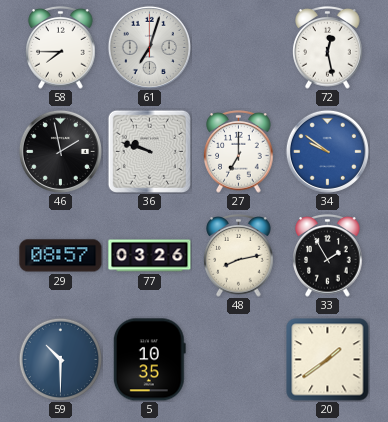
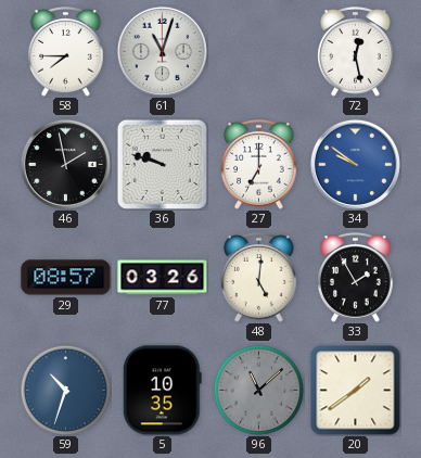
61: 7:03 -> 11:03 (162, 51)
48: 8:13 -> 5:01 (259, 278)
59: 10:30 -> 10:33 (65, 390)
96: none -> 11:08 (258, 390)
